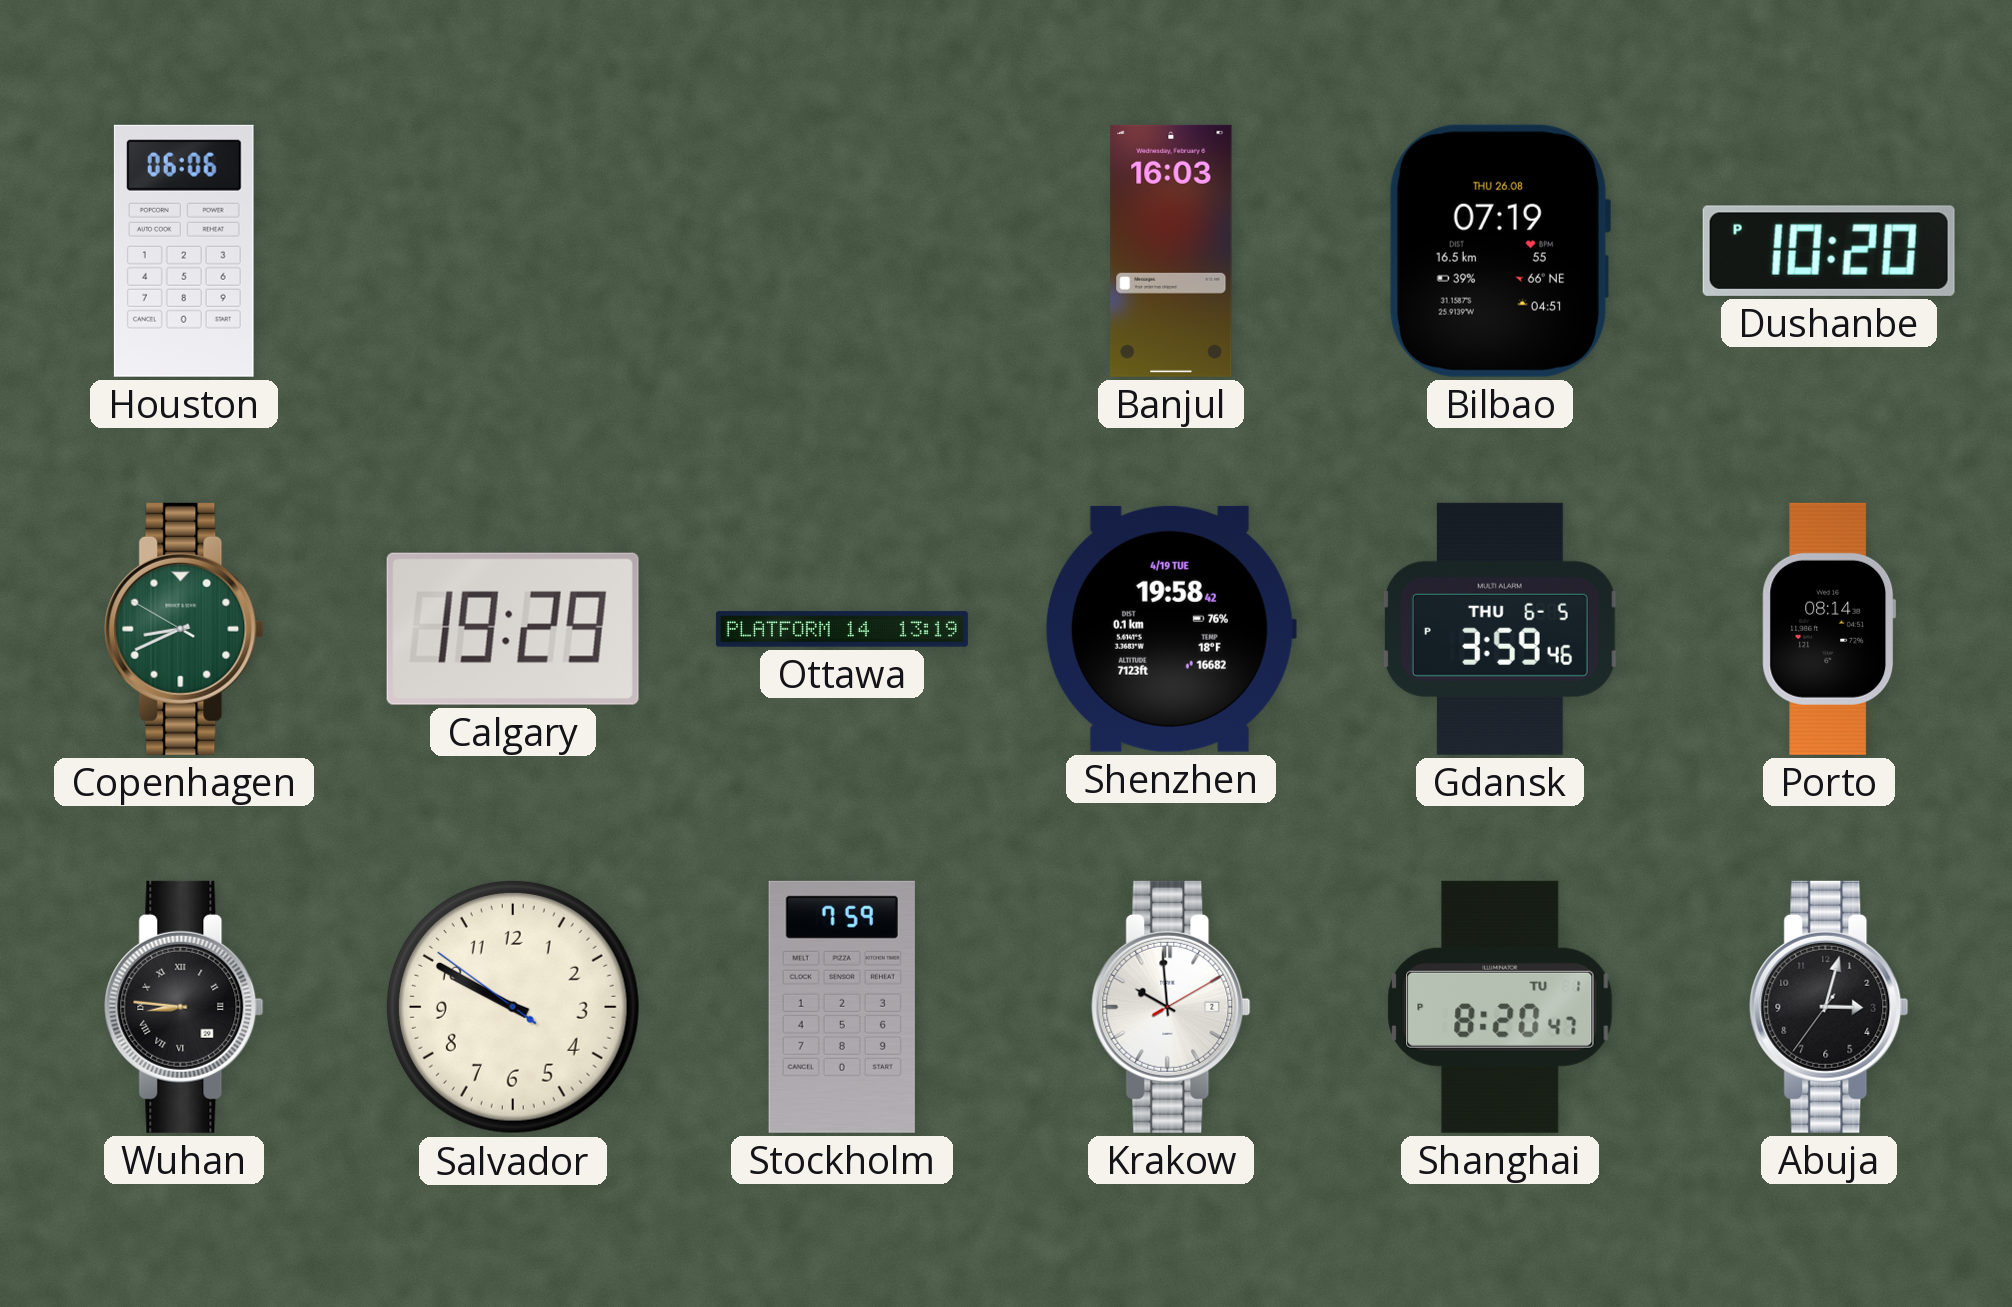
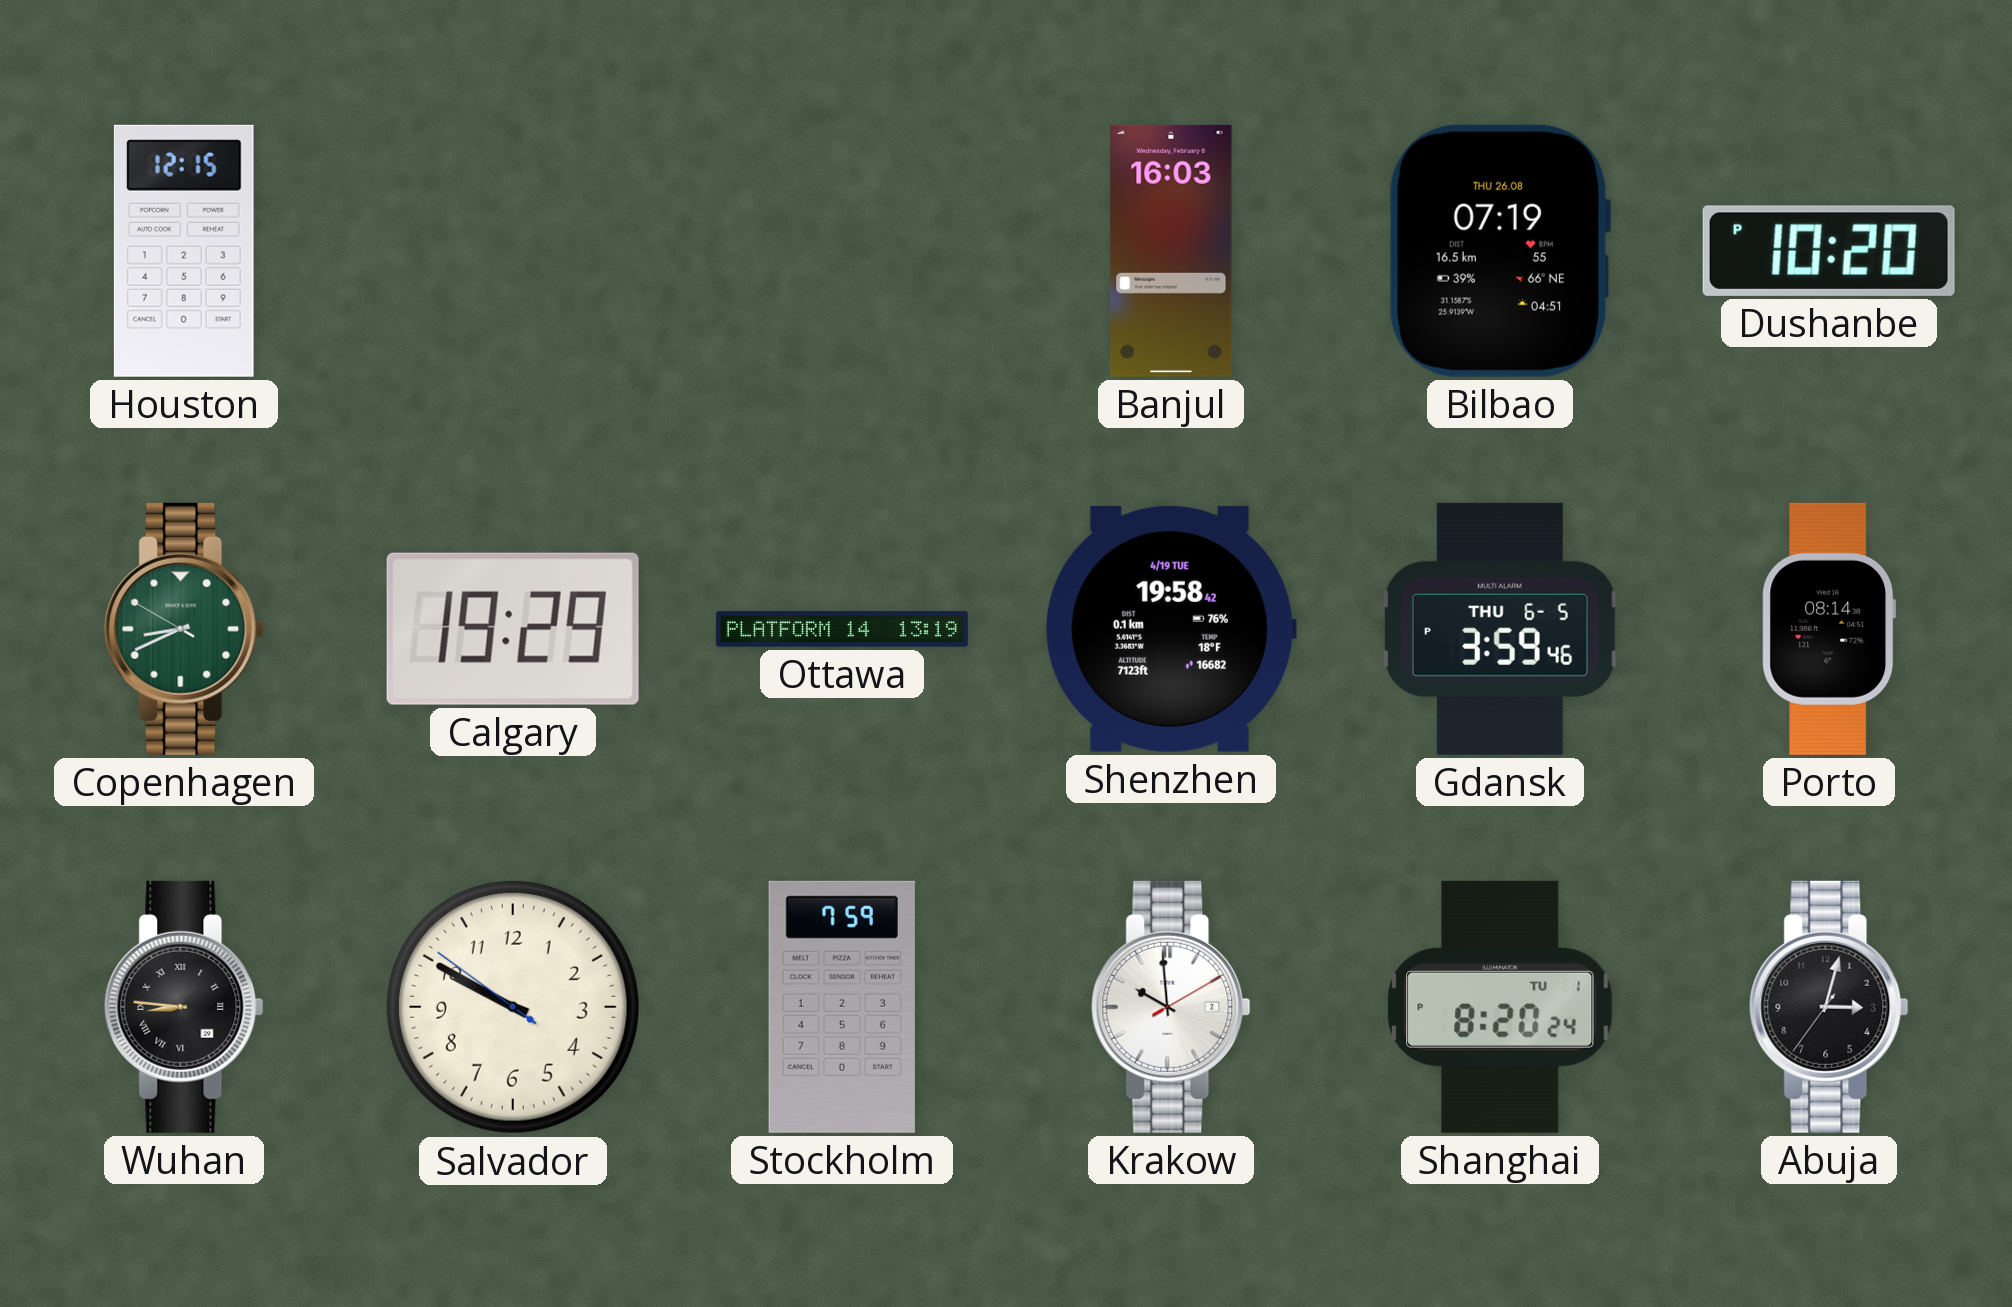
Houston: 06:06 -> 12:15 (184, 251)
Shanghai: 8:20:47 PM -> 8:20:24 PM (1500, 1007)
